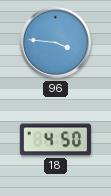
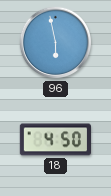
96: 3:46 -> 5:58 (56, 43)
